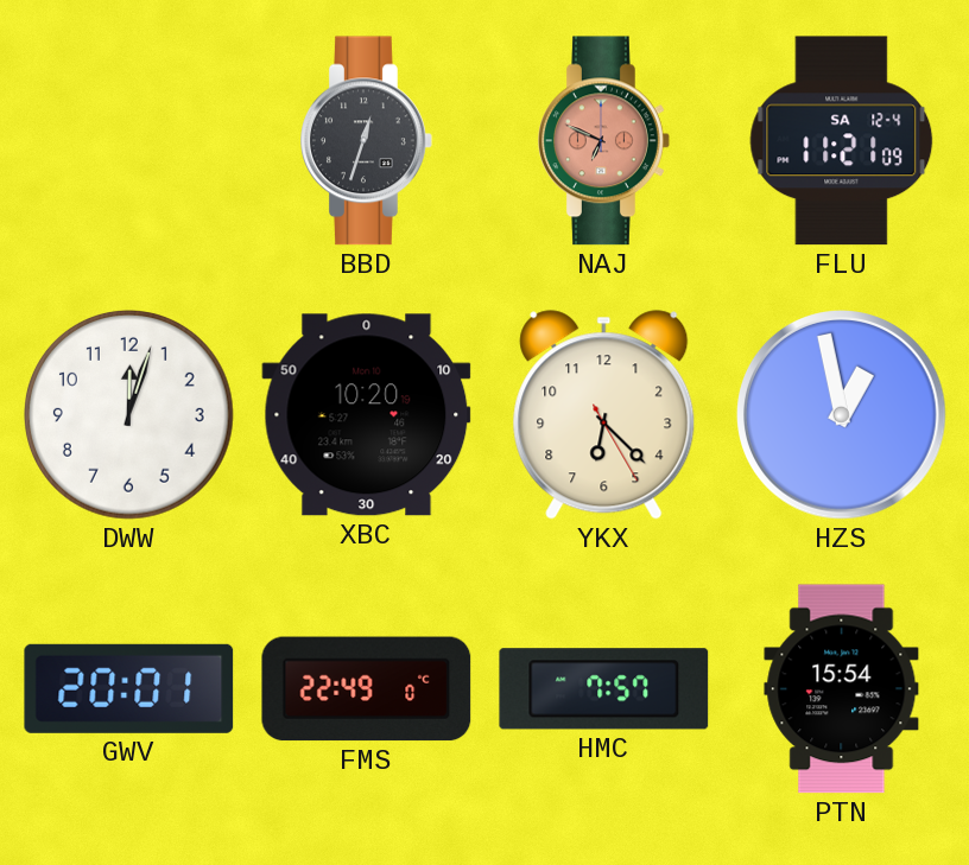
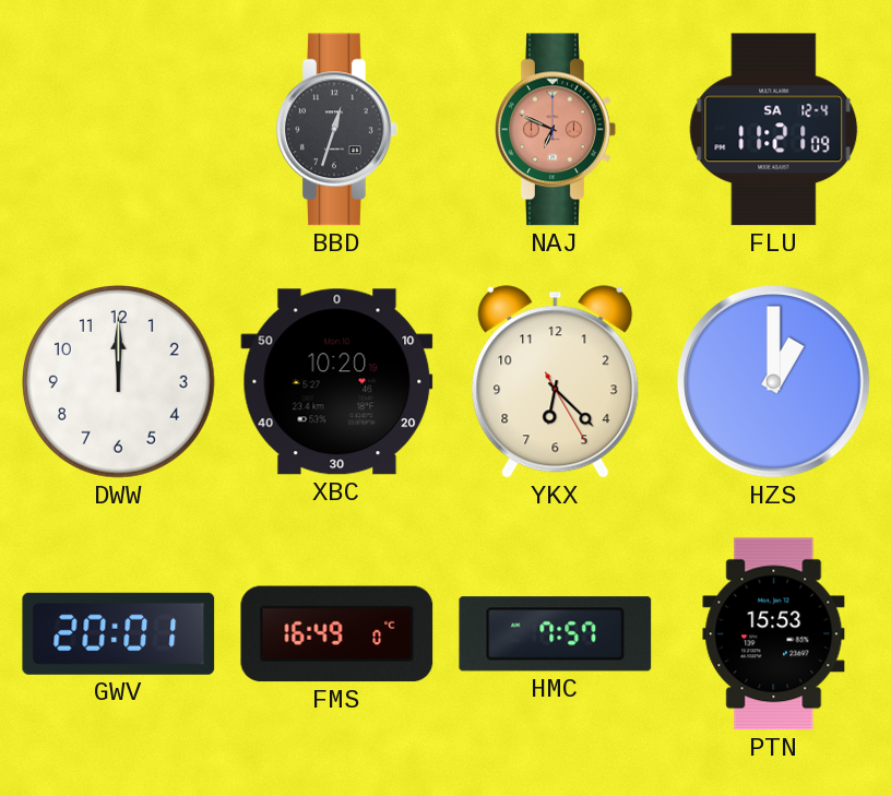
DWW: 12:03 -> 12:00 (119, 382)
HZS: 12:58 -> 1:00 (774, 382)
FMS: 22:49 -> 16:49 (337, 634)
PTN: 15:54 -> 15:53 (774, 634)
